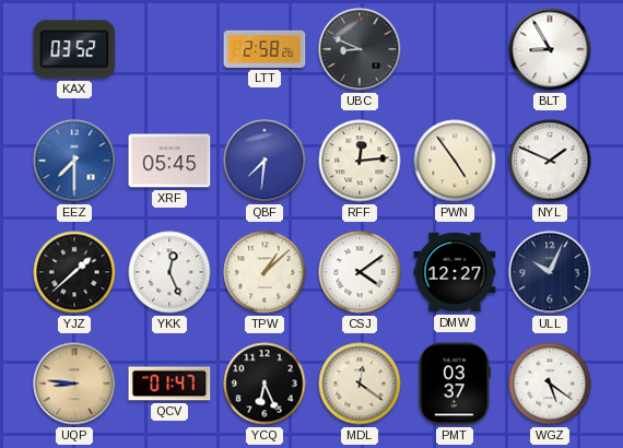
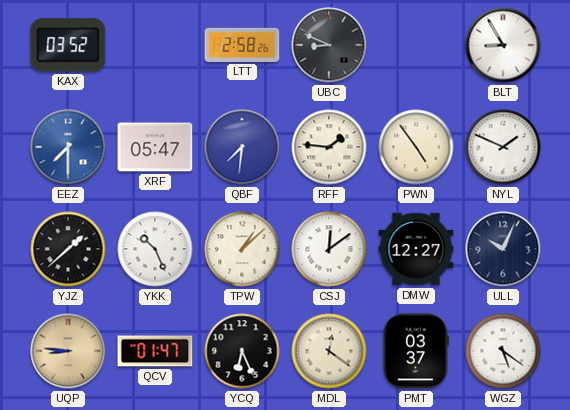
XRF: 05:45 -> 05:47 (155, 147)
RFF: 12:14 -> 1:46 (329, 147)
YKK: 12:26 -> 10:26 (155, 249)
CSJ: 4:09 -> 12:09 (329, 249)
